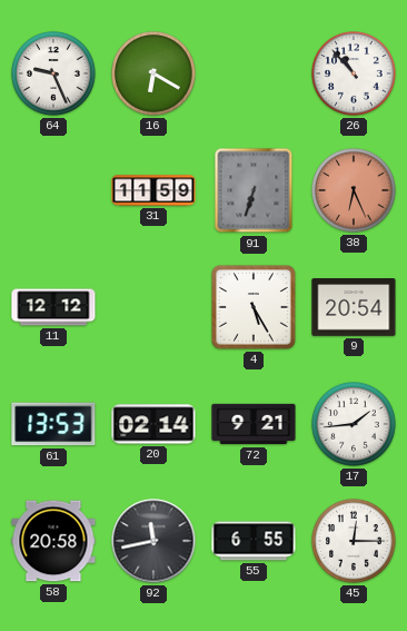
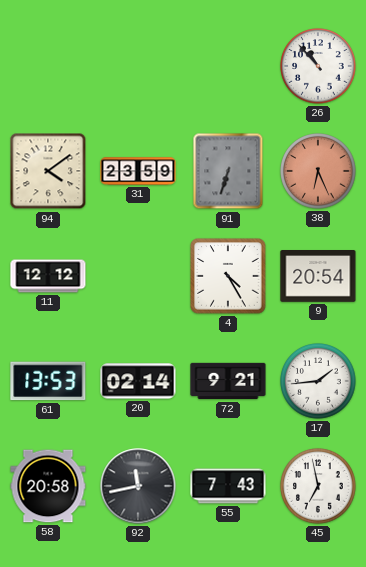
64: 9:26 -> none (53, 73)
16: 6:20 -> none (153, 73)
94: none -> 4:09 (48, 171)
31: 11:59 -> 23:59 (138, 171)
4: 5:25 -> 4:25 (228, 276)
55: 6:55 -> 7:43 (228, 486)
45: 12:15 -> 6:58 (318, 486)
